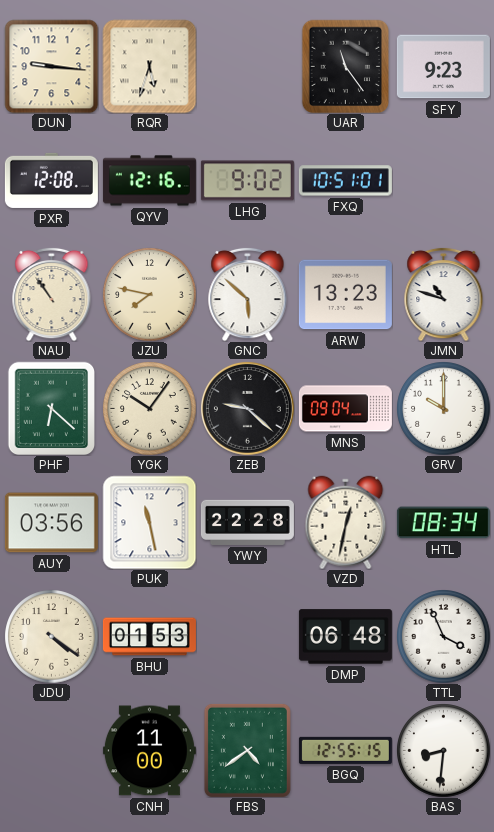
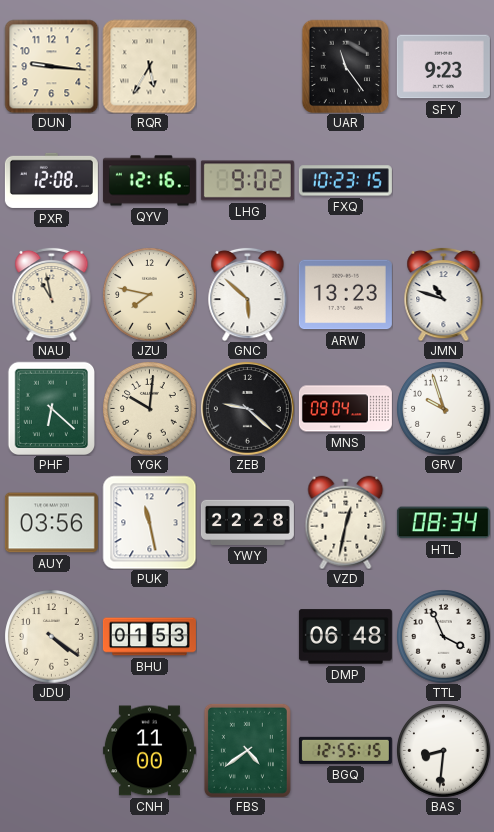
RQR: 5:33 -> 5:35 (149, 66)
FXQ: 10:51 -> 10:23 (345, 181)
NAU: 10:54 -> 10:58 (52, 294)
YGK: 10:06 -> 10:01 (149, 408)
GRV: 10:00 -> 9:57 (443, 408)
